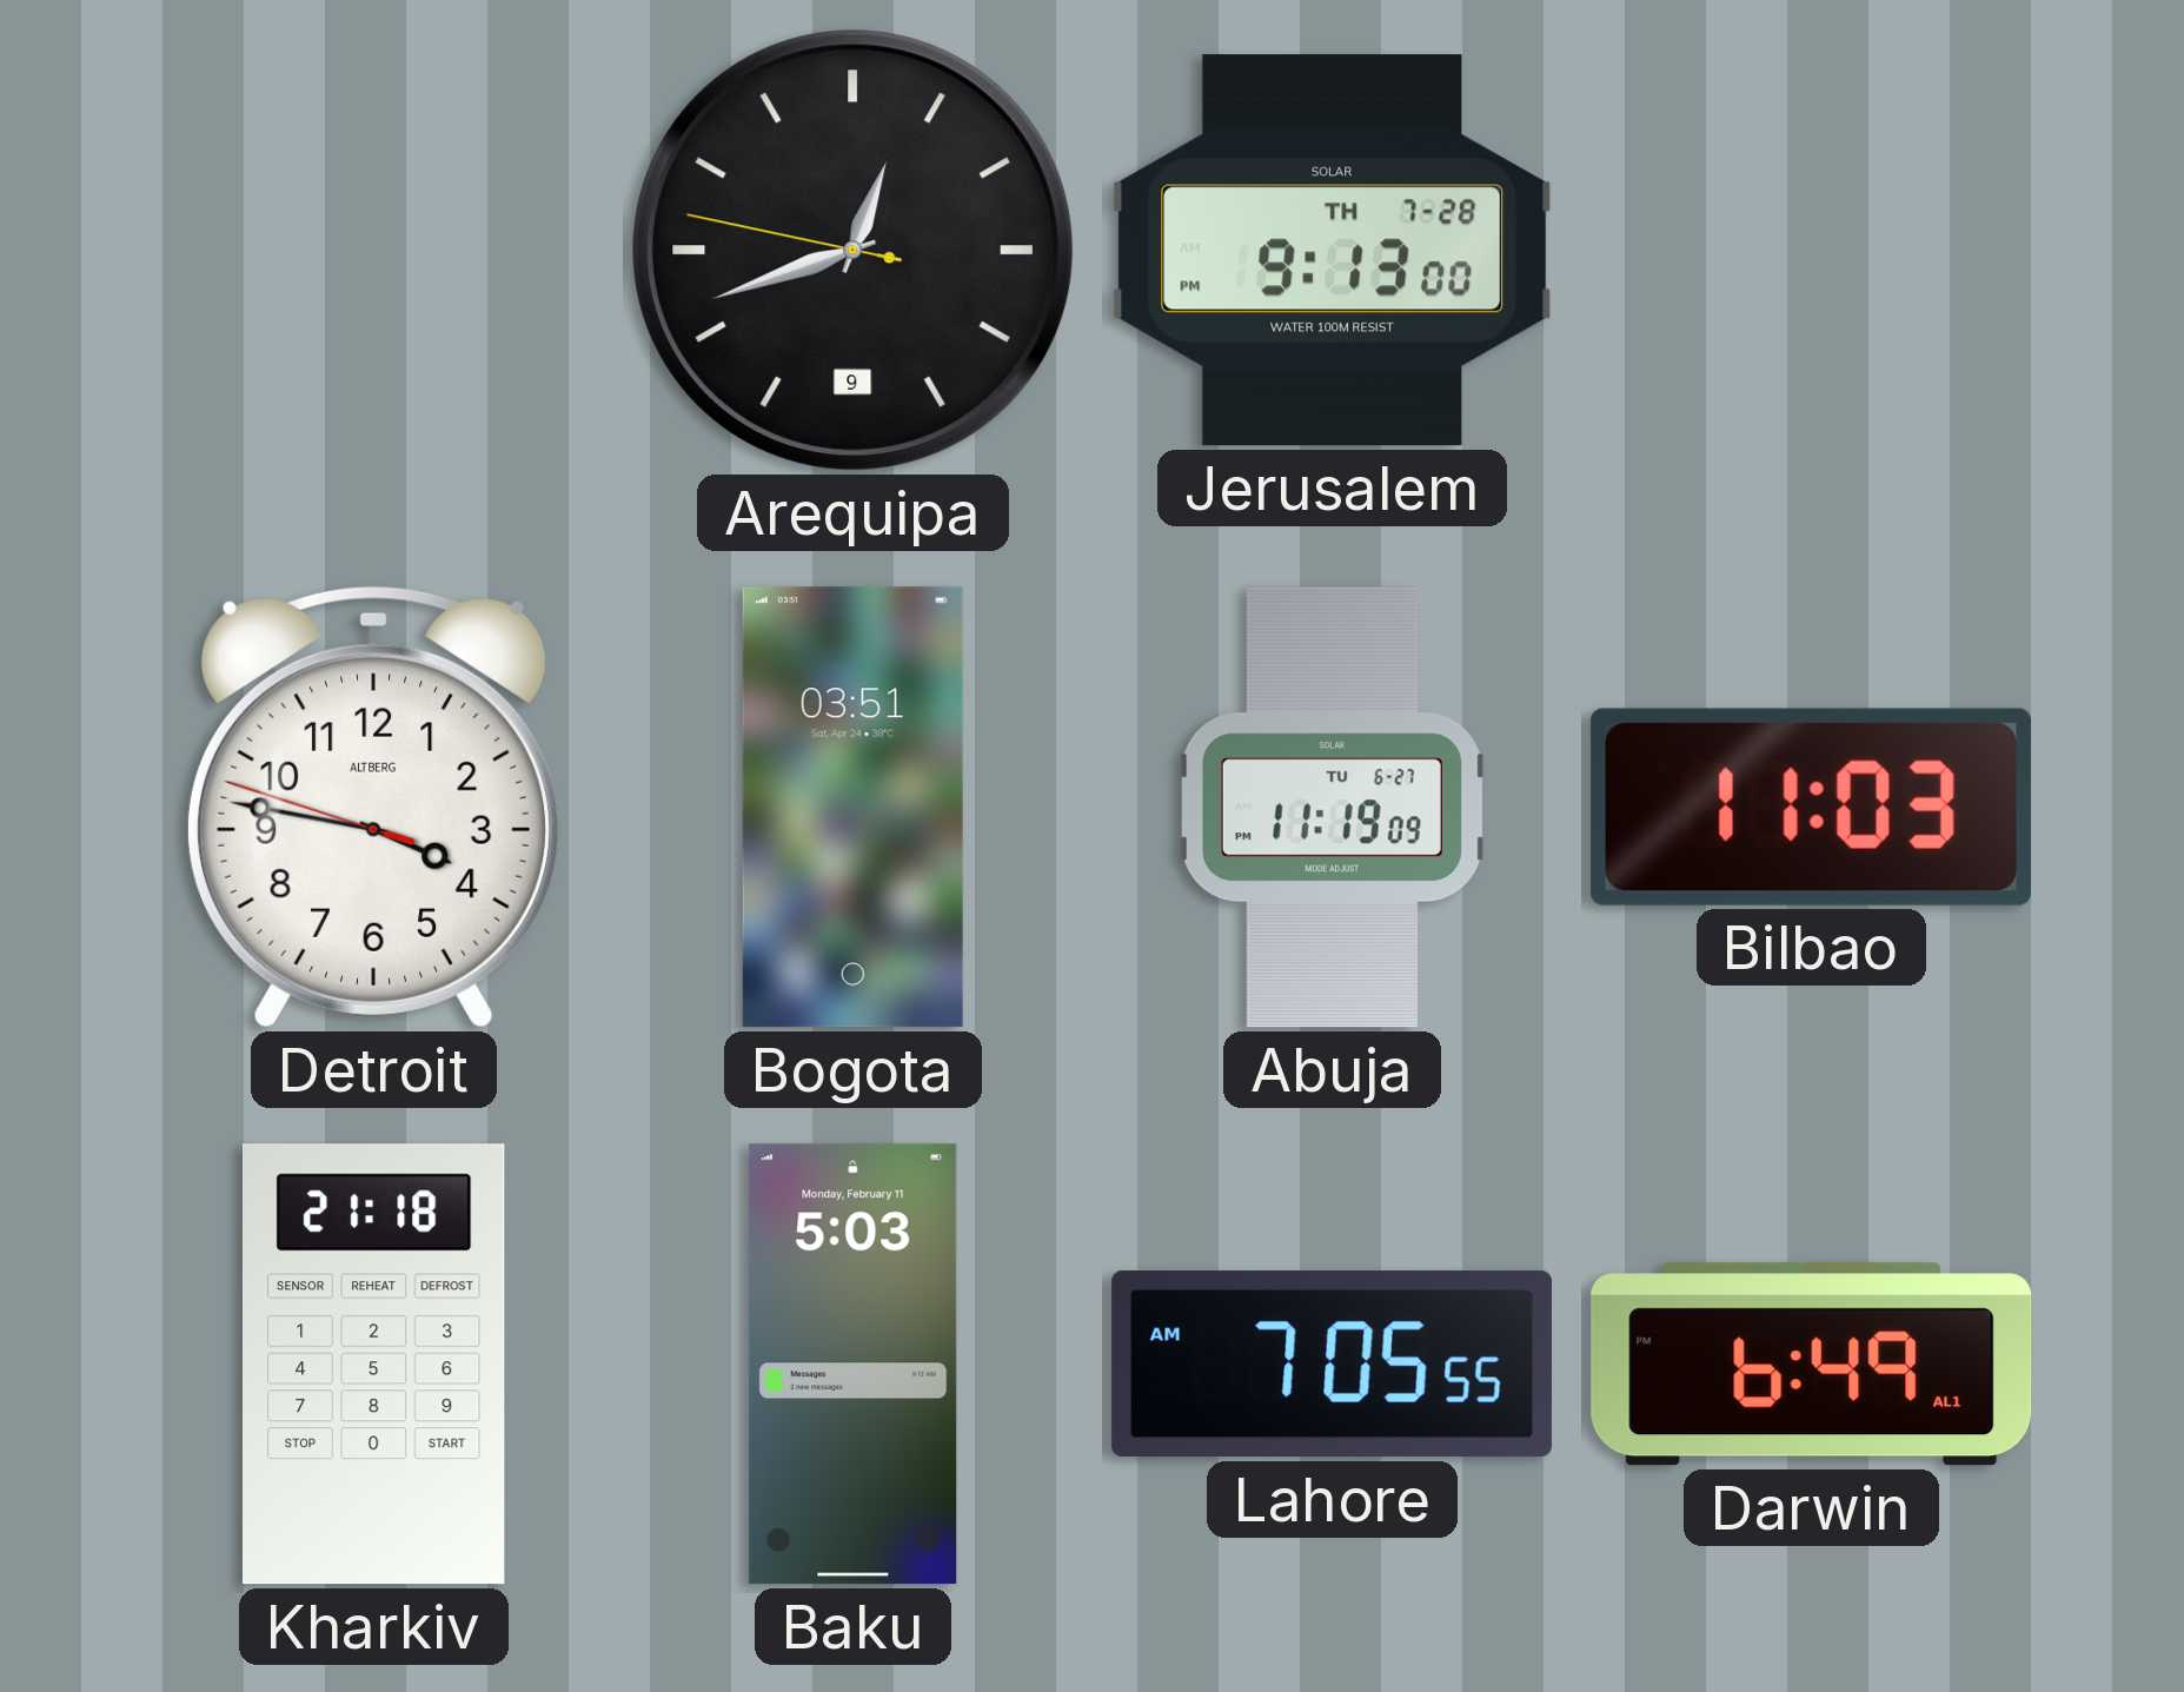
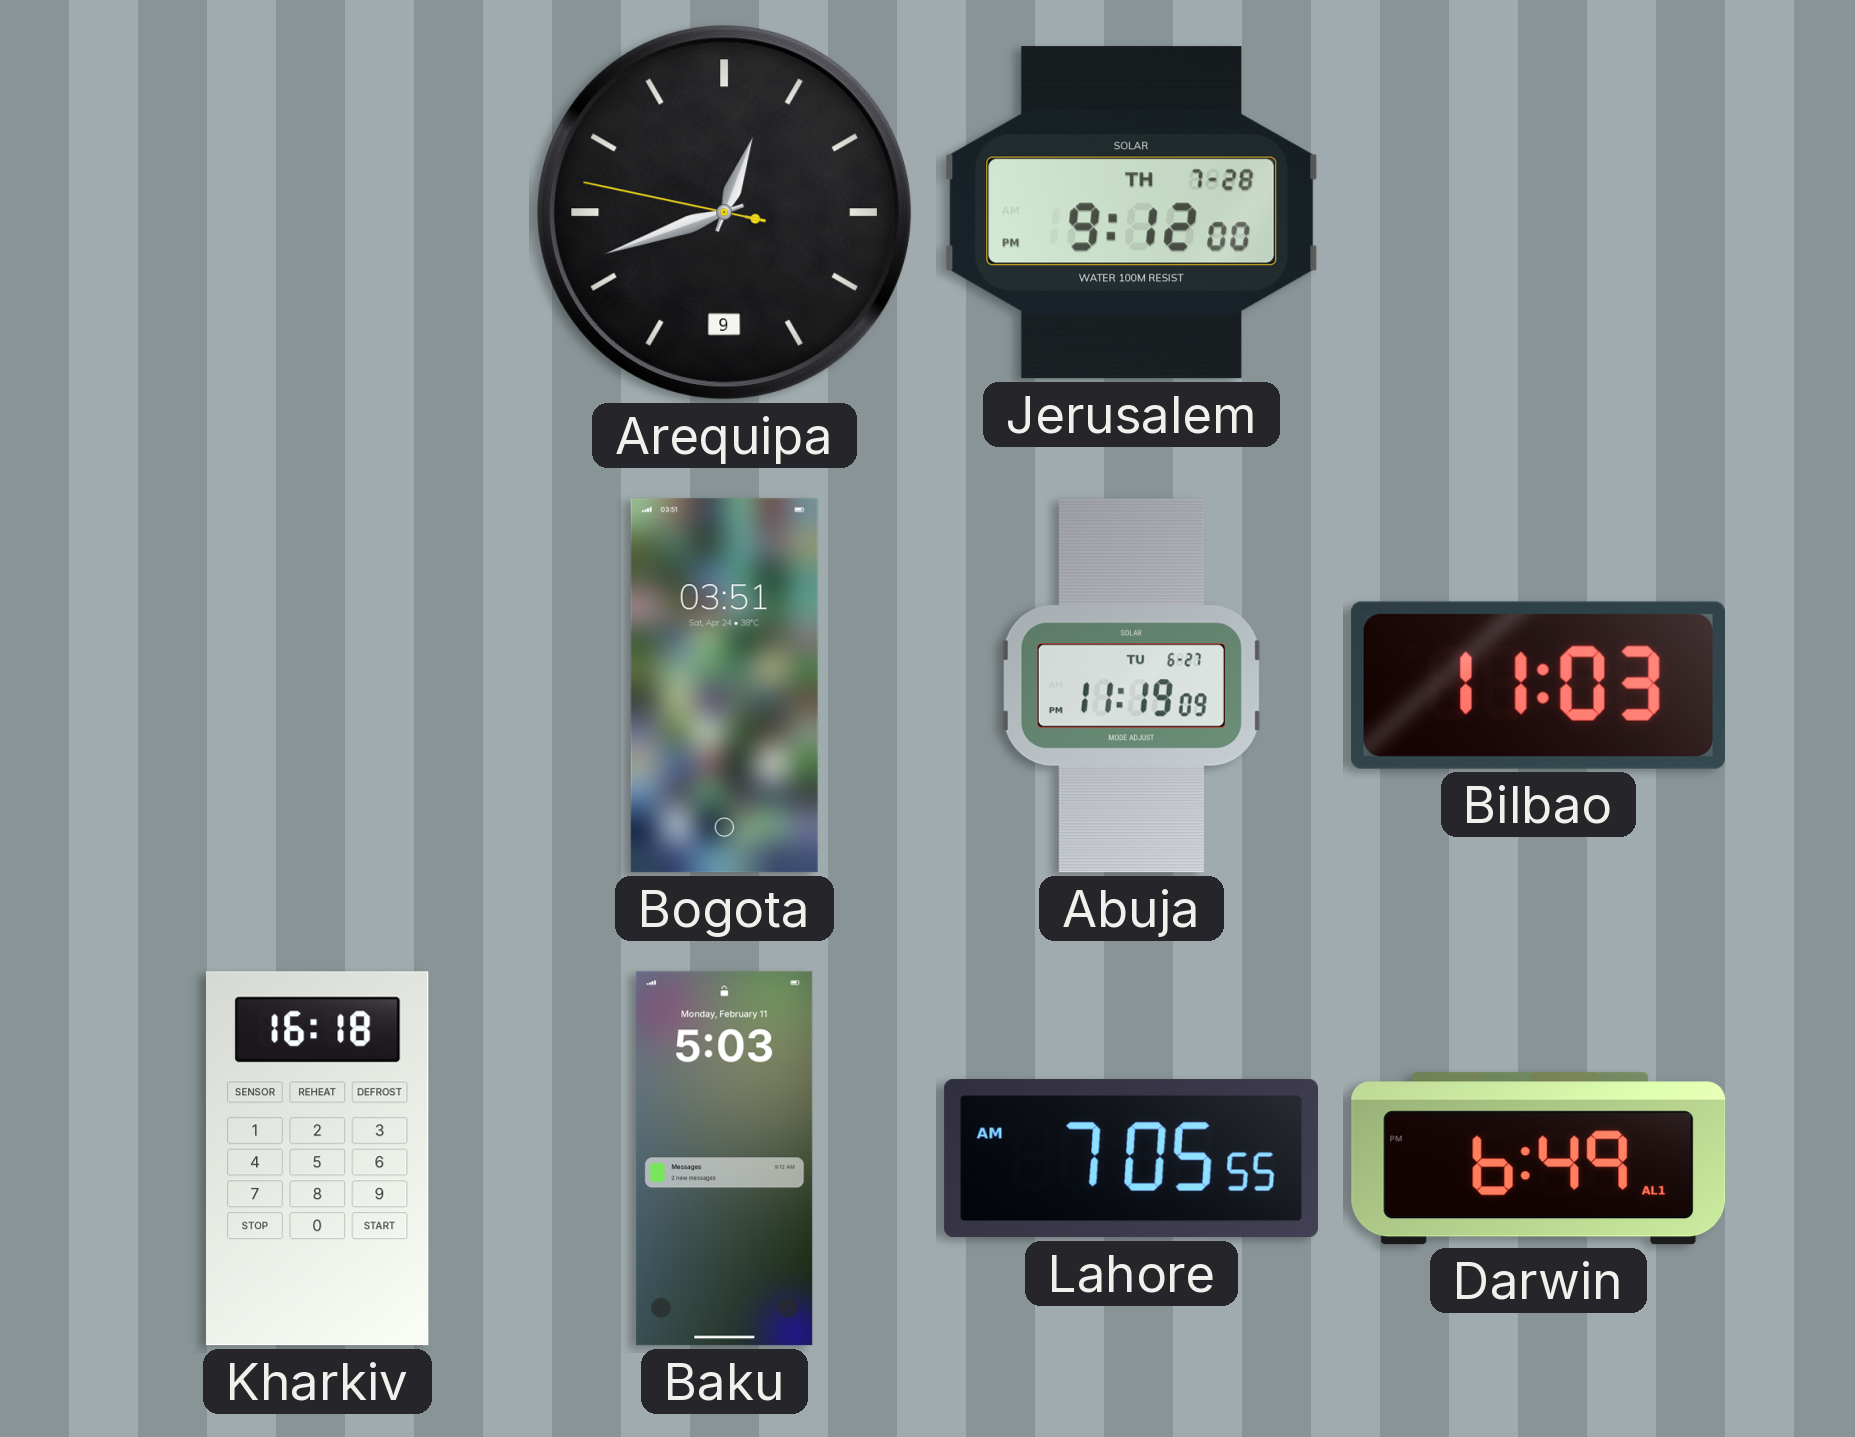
Jerusalem: 9:13 -> 9:12 (1132, 213)
Detroit: 3:46 -> none (373, 807)
Kharkiv: 21:18 -> 16:18 (318, 1159)
